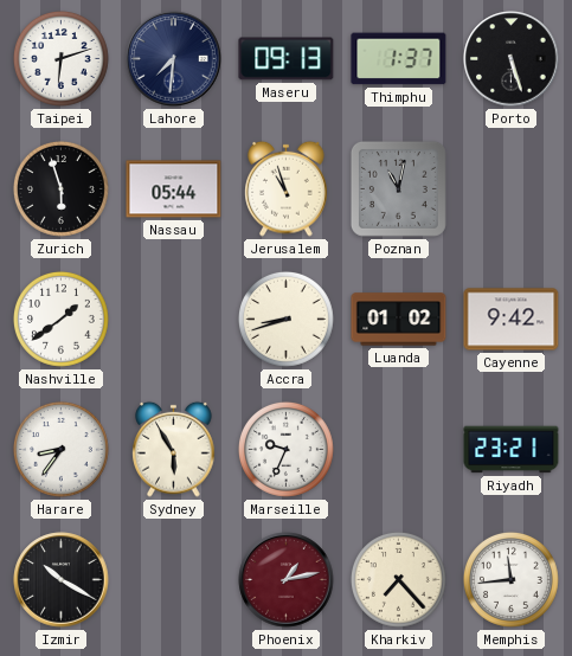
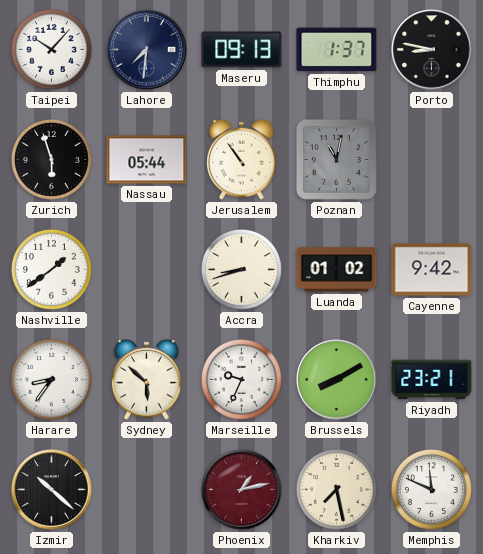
Taipei: 6:12 -> 10:07 (51, 49)
Porto: 5:27 -> 8:47 (432, 50)
Jerusalem: 10:57 -> 10:54 (242, 159)
Sydney: 5:55 -> 5:52 (147, 379)
Brussels: none -> 8:10 (337, 380)
Izmir: 10:20 -> 10:22 (52, 490)
Kharkiv: 7:23 -> 7:28 (336, 489)
Memphis: 11:44 -> 11:49 (431, 489)
